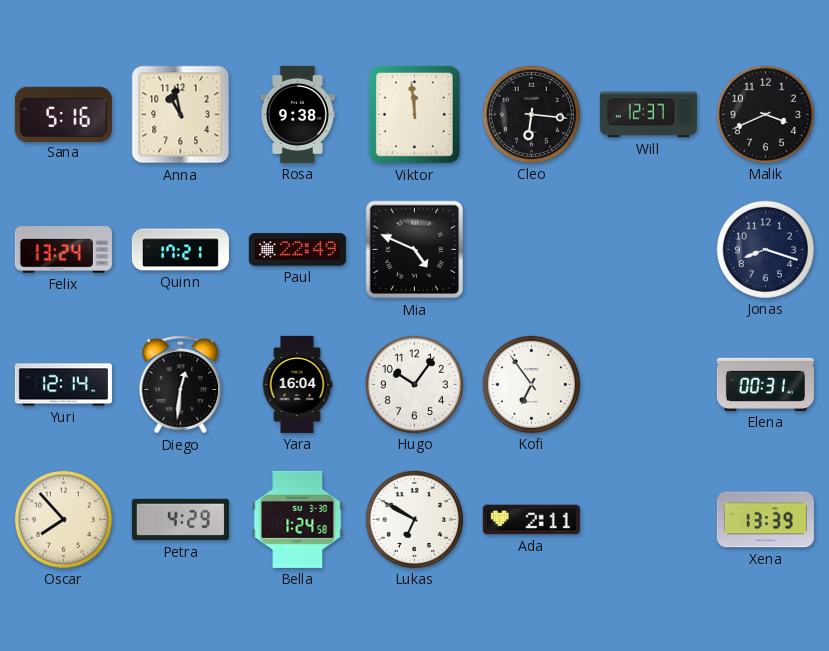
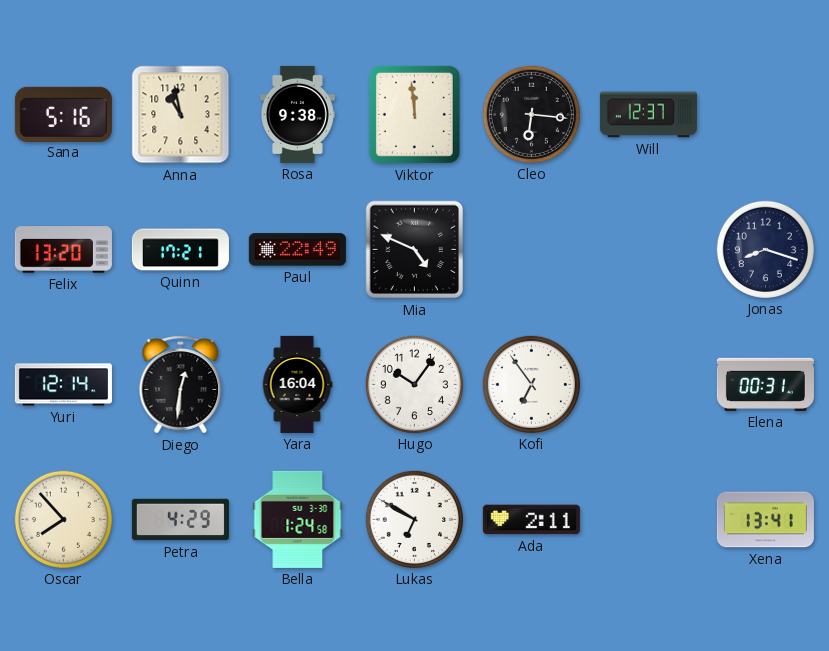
Malik: 3:41 -> none (765, 114)
Felix: 13:24 -> 13:20 (63, 250)
Xena: 13:39 -> 13:41 (765, 520)
